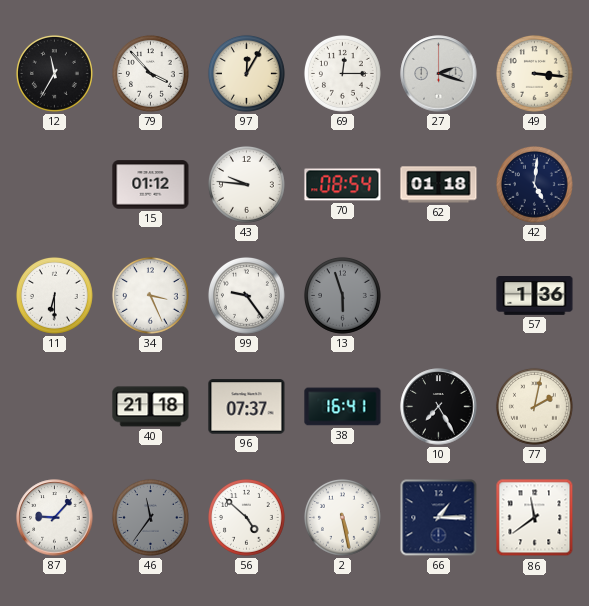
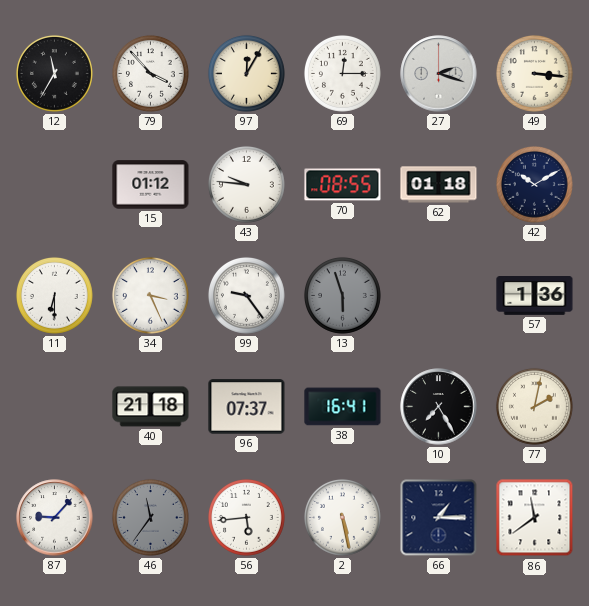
70: 08:54 -> 08:55 (343, 185)
42: 5:01 -> 10:10 (534, 184)
56: 4:52 -> 5:44 (246, 517)
